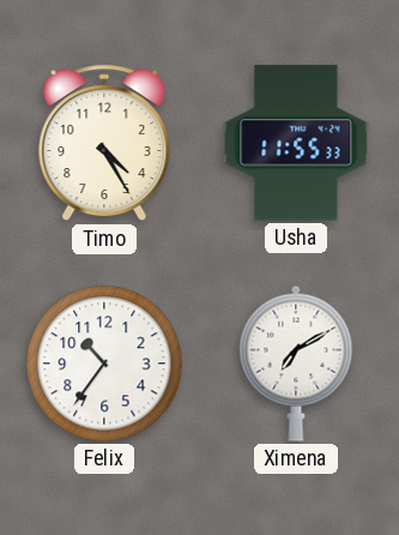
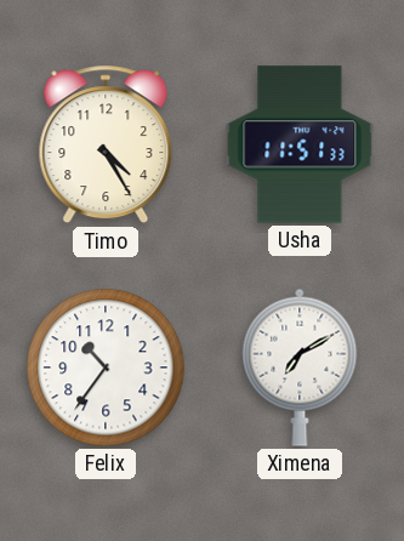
Usha: 11:55 -> 11:51 (300, 144)
